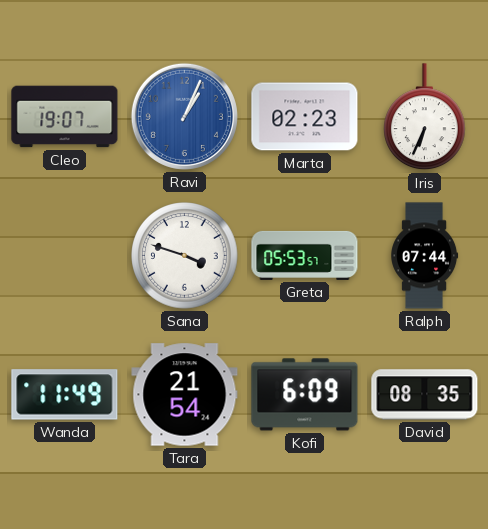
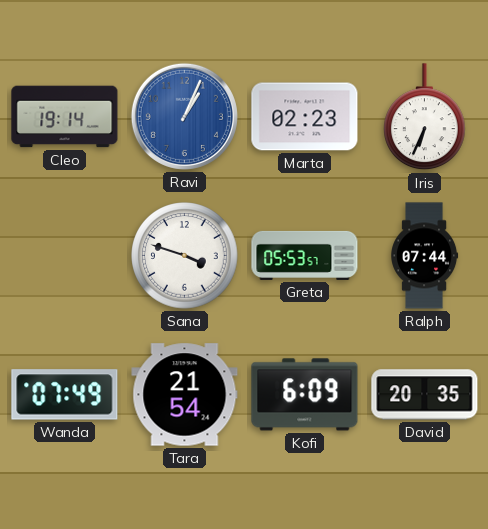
Cleo: 19:07 -> 19:14 (65, 117)
Wanda: 11:49 -> 07:49 (65, 395)
David: 08:35 -> 20:35 (425, 395)
